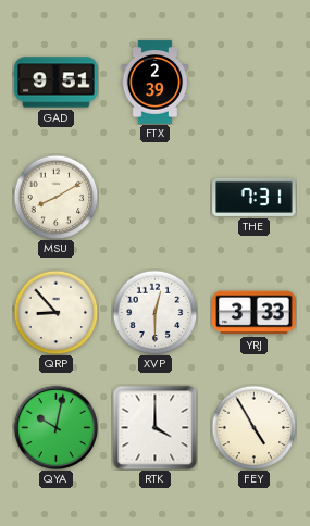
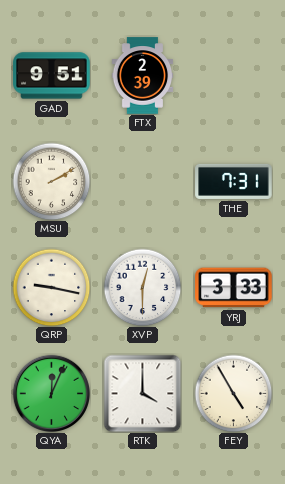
MSU: 8:10 -> 2:10 (51, 181)
QRP: 8:53 -> 9:17 (51, 287)
QYA: 10:02 -> 12:04 (51, 393)
